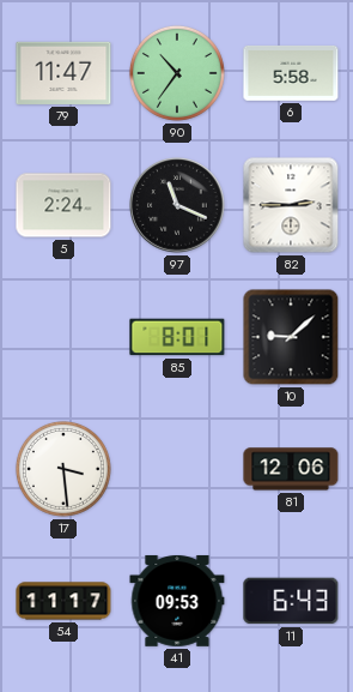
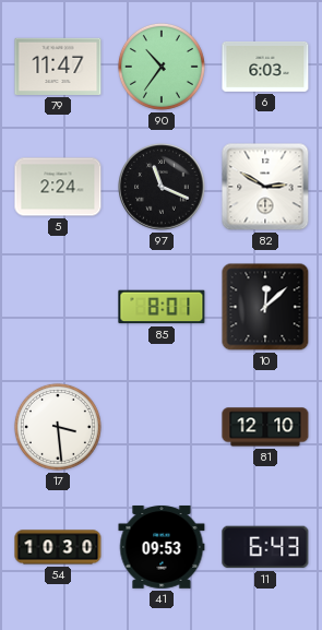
6: 5:58 -> 6:03 (265, 67)
82: 2:45 -> 2:50 (265, 187)
10: 9:08 -> 12:08 (265, 307)
81: 12:06 -> 12:10 (265, 427)
54: 11:17 -> 10:30 (58, 547)
